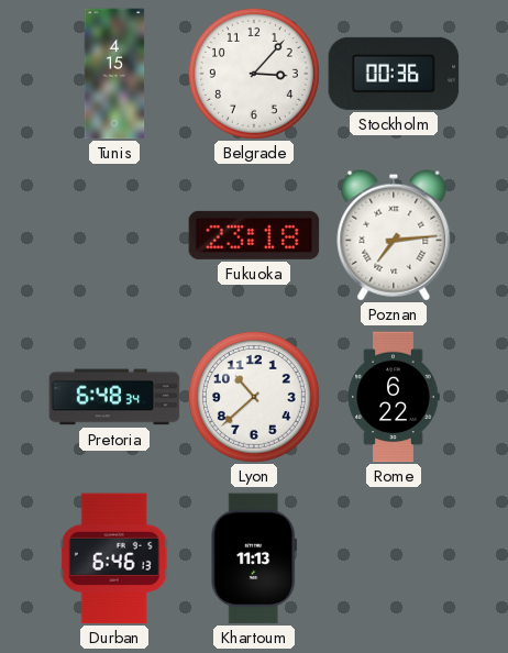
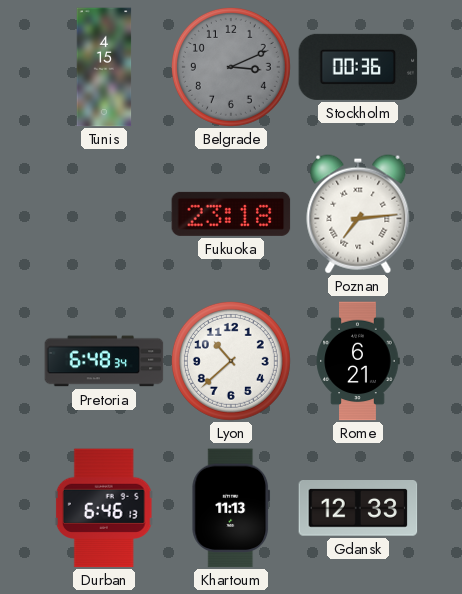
Belgrade: 3:07 -> 3:11 (231, 67)
Belgrade dial: white -> grey (231, 67)
Rome: 6:22 -> 6:21 (358, 361)
Gdansk: none -> 12:33 (358, 509)
